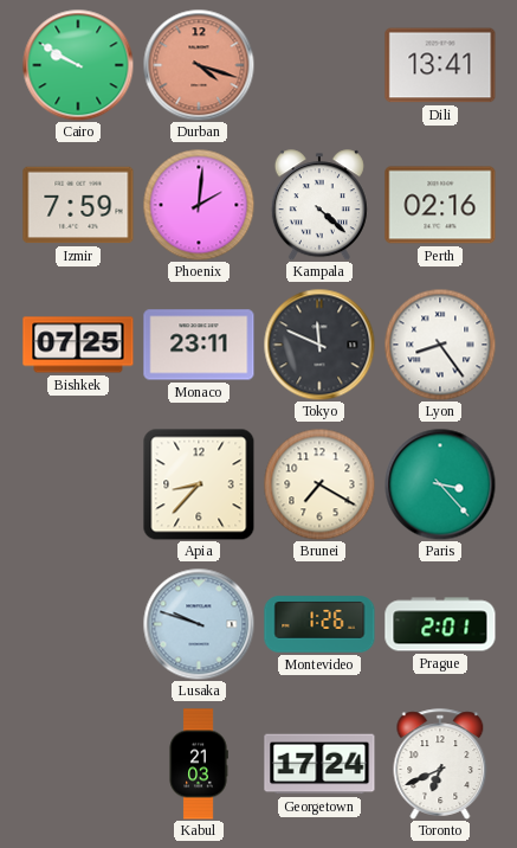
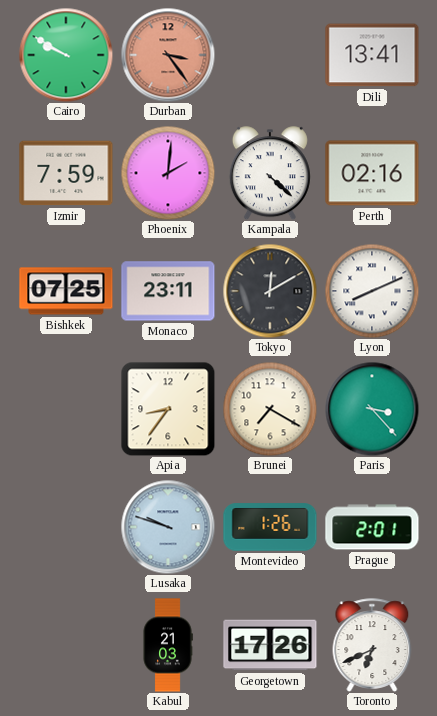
Durban: 4:18 -> 3:24 (168, 55)
Tokyo: 11:49 -> 12:10 (270, 291)
Lyon: 8:24 -> 8:11 (372, 291)
Apia: 8:37 -> 8:36 (168, 409)
Georgetown: 17:24 -> 17:26 (270, 645)
